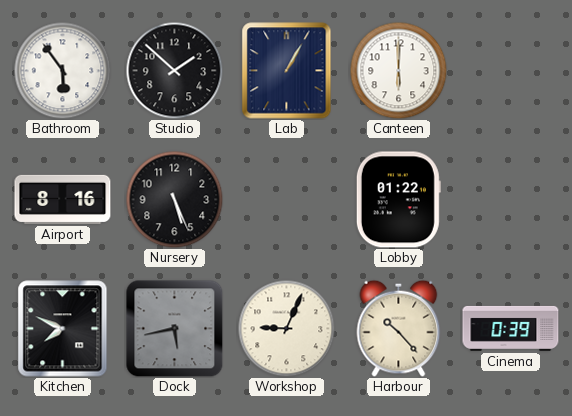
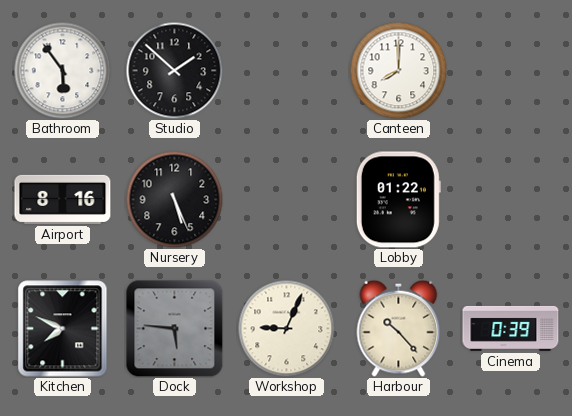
Lab: 1:05 -> none (287, 71)
Canteen: 6:00 -> 8:00 (398, 70)
Dock: 5:43 -> 5:46 (175, 329)
